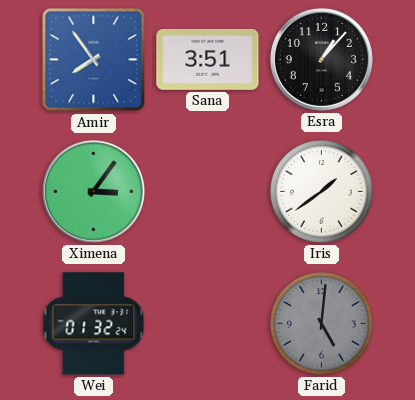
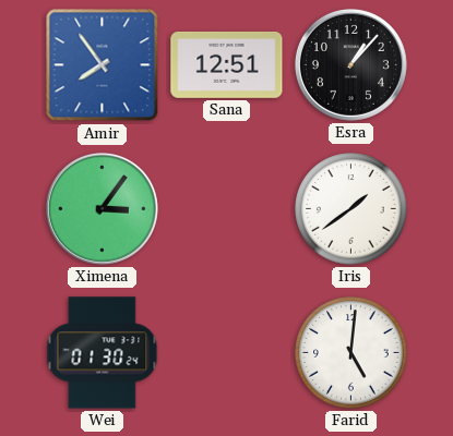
Sana: 3:51 -> 12:51 (227, 64)
Wei: 01:32 -> 01:30 (103, 353)
Farid dial: grey -> white (351, 353)
